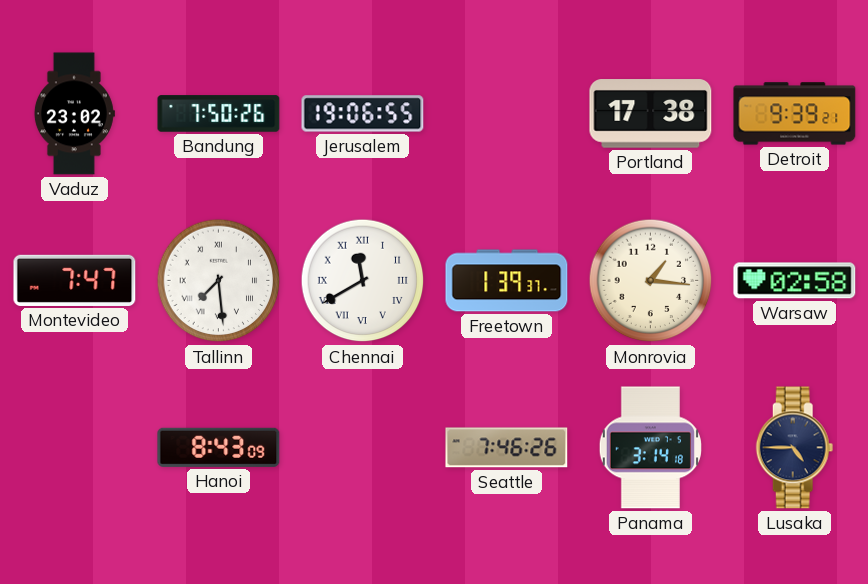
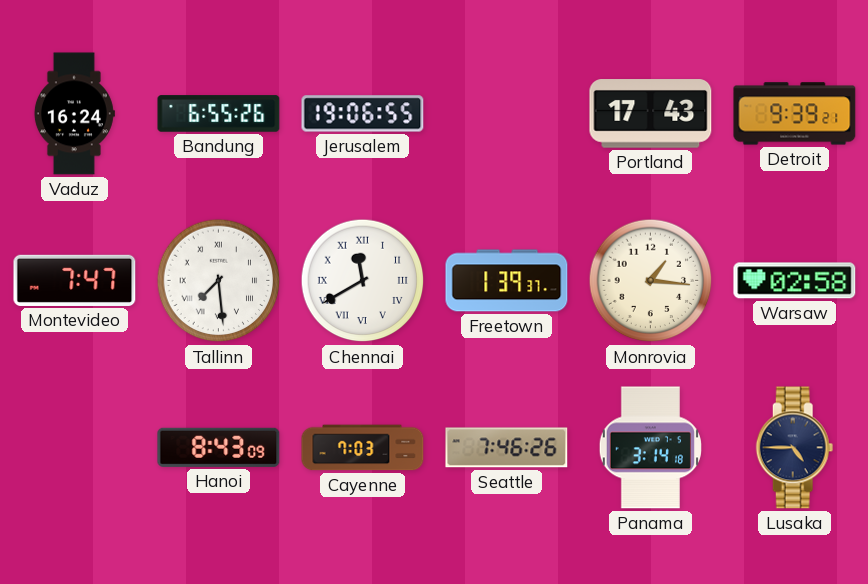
Vaduz: 23:02 -> 16:24 (74, 114)
Bandung: 7:50 -> 6:55 (219, 114)
Portland: 17:38 -> 17:43 (651, 114)
Cayenne: none -> 7:03 (363, 448)
